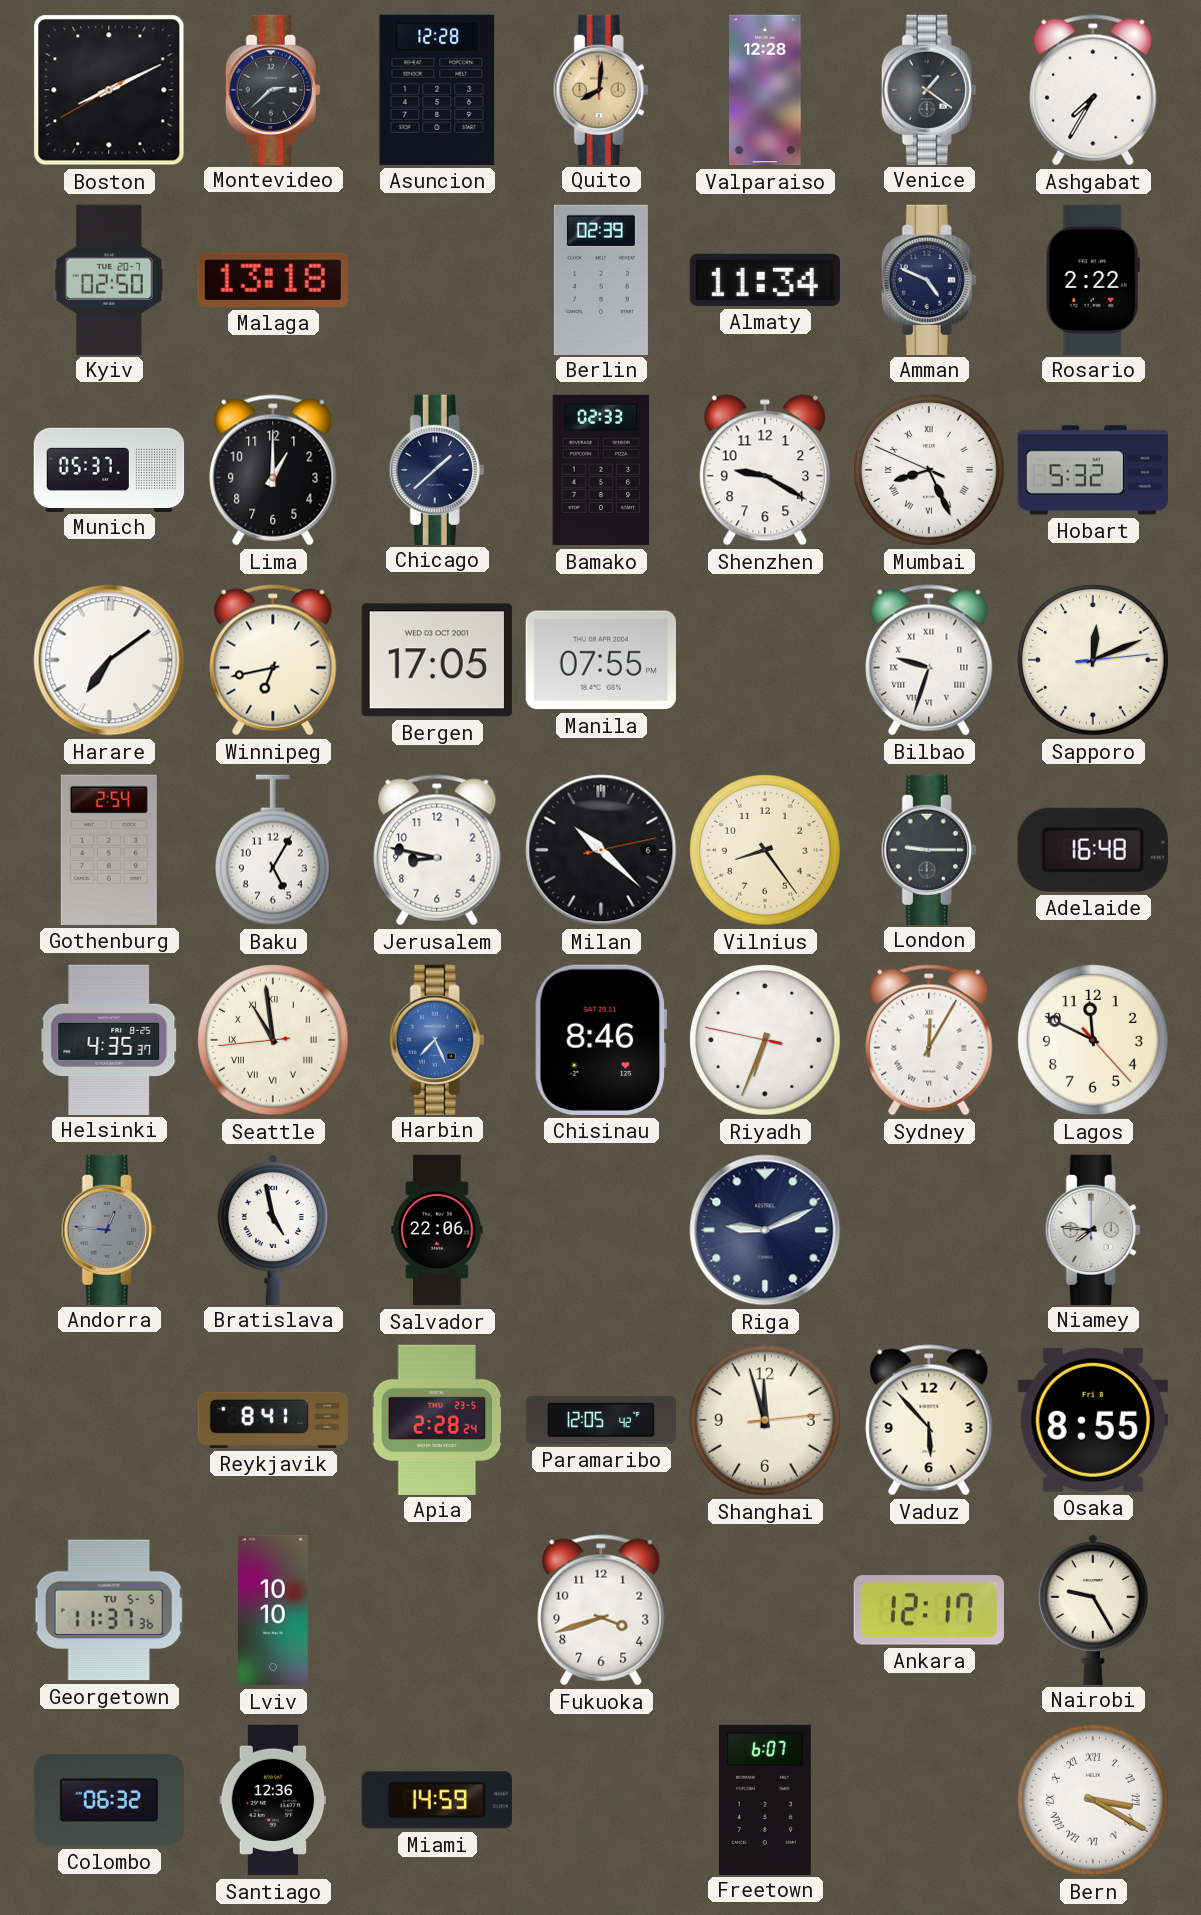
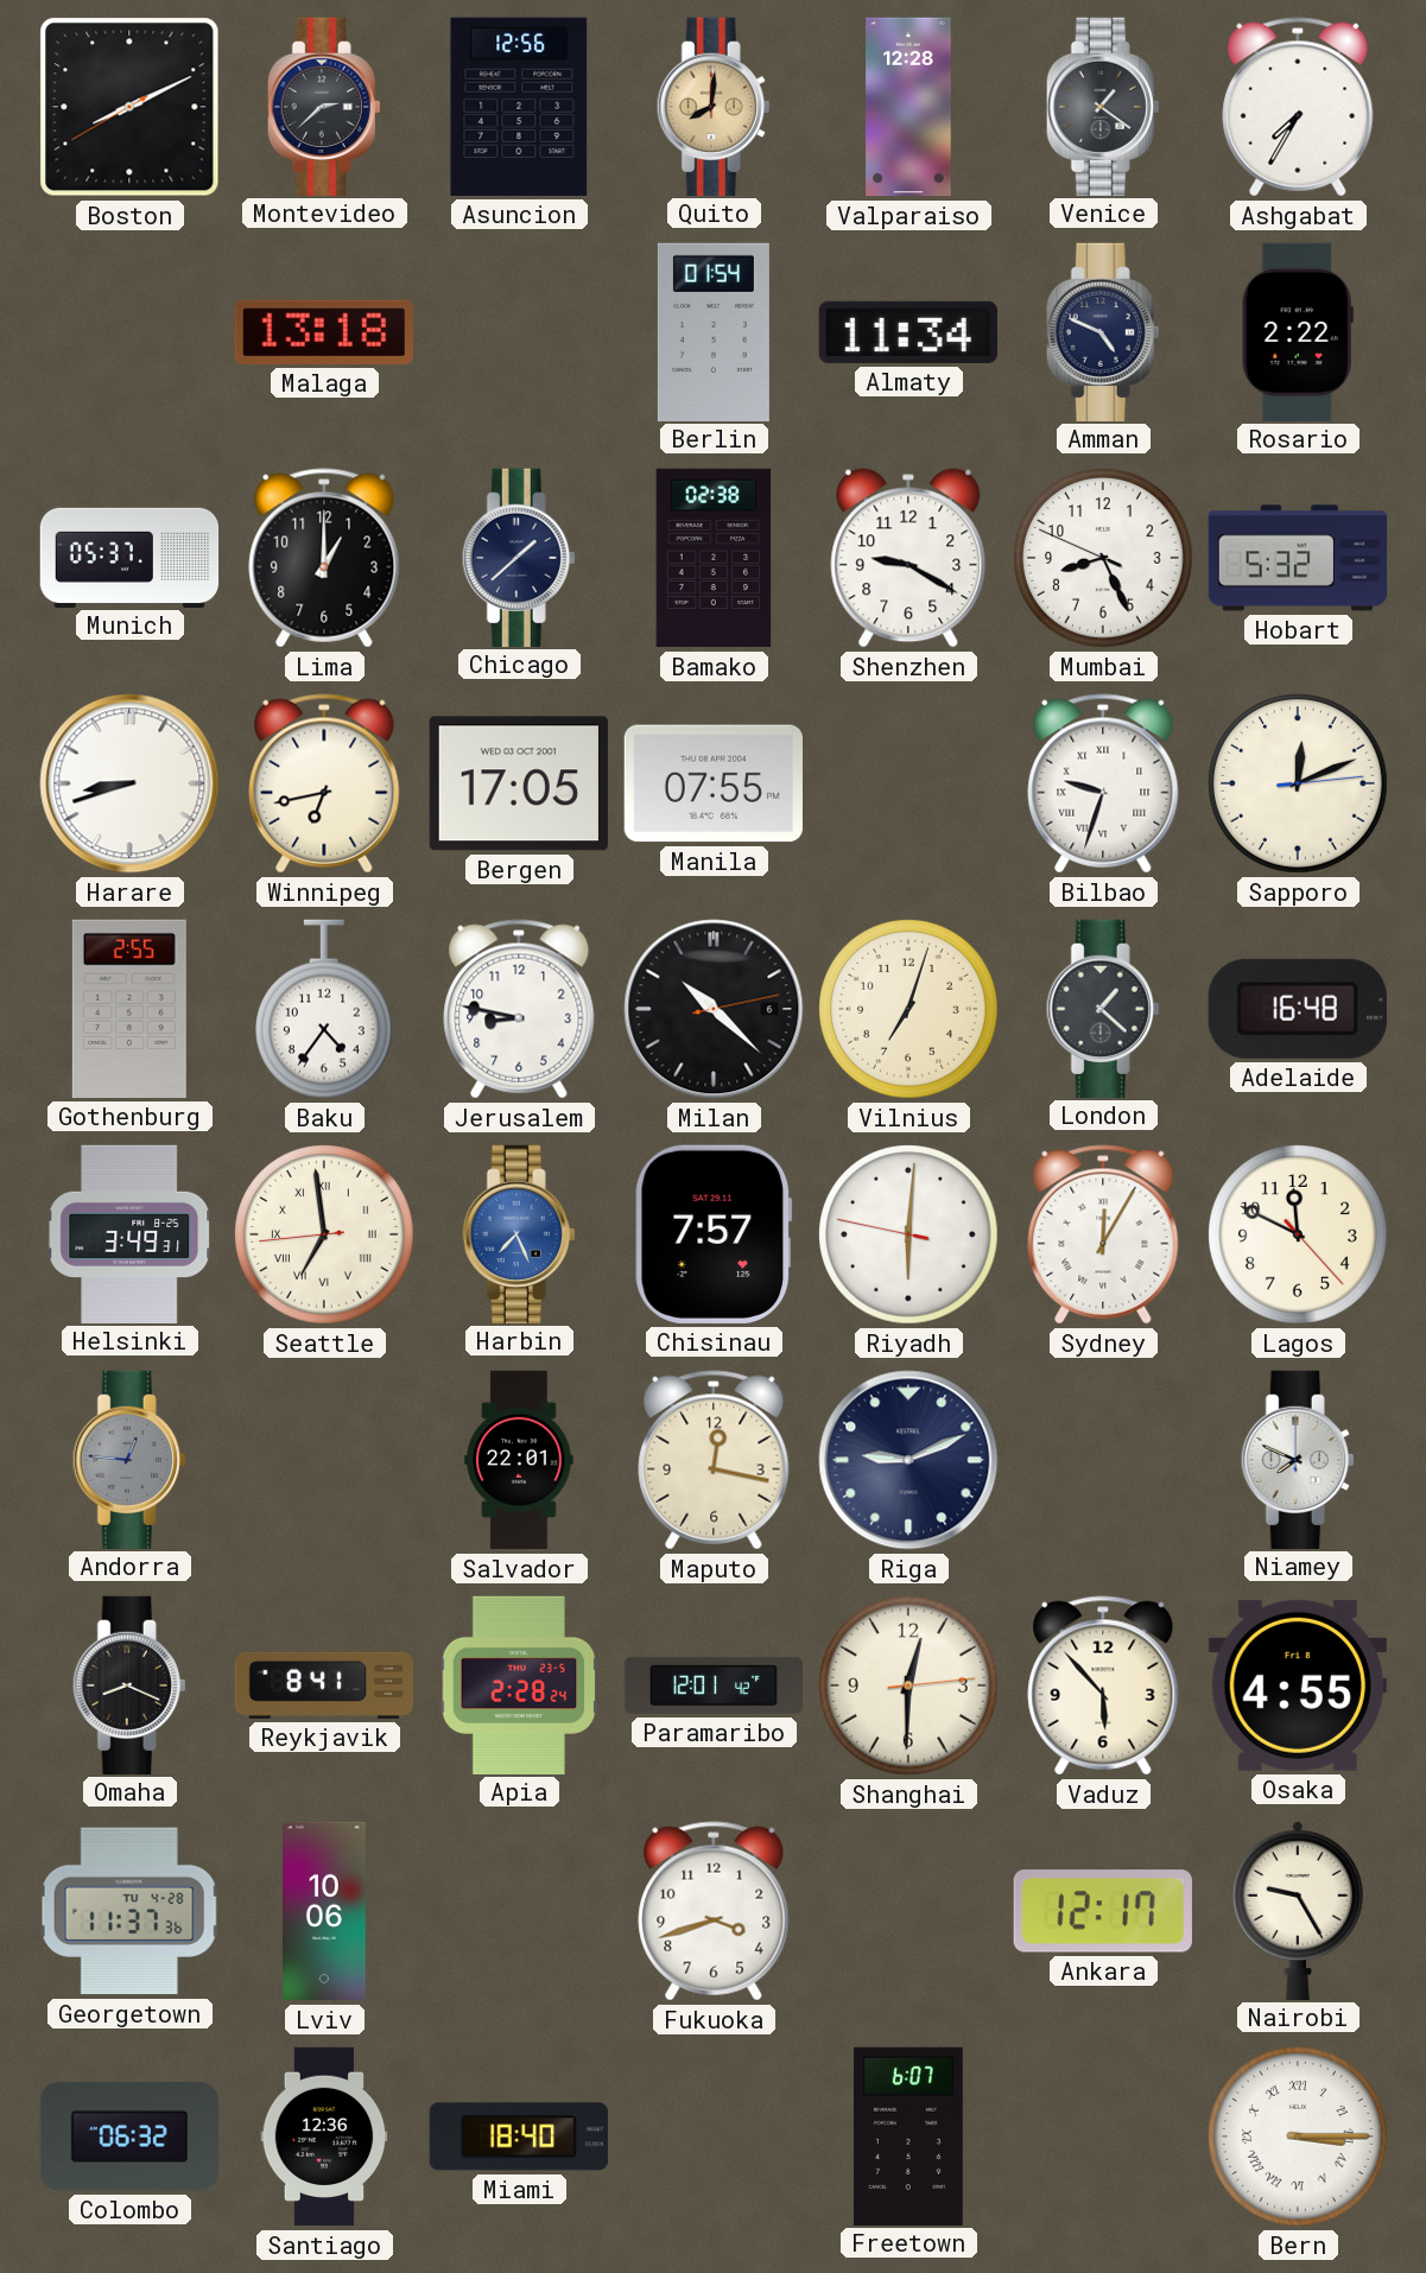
Asuncion: 12:28 -> 12:56 (519, 107)
Kyiv: 02:50 -> none (110, 279)
Berlin: 02:39 -> 01:54 (714, 331)
Bamako: 02:33 -> 02:38 (714, 558)
Mumbai numerals: Roman -> Arabic (1103, 558)
Harare: 7:09 -> 8:42 (129, 783)
Gothenburg: 2:54 -> 2:55 (129, 1009)
Baku: 5:05 -> 4:36 (324, 1009)
Vilnius: 8:24 -> 7:03 (908, 1009)
London: 9:15 -> 1:22 (1103, 1008)
Helsinki: 4:35 -> 3:49 (129, 1233)
Seattle: 10:58 -> 6:58 (324, 1234)
Chisinau: 8:46 -> 7:57 (714, 1234)
Riyadh: 6:33 -> 6:00 (908, 1234)
Bratislava: 4:58 -> none (273, 1229)
Salvador: 22:06 -> 22:01 (519, 1460)
Maputo: none -> 12:17 (714, 1460)
Niamey: 7:46 -> 7:49 (1298, 1459)
Omaha: none -> 8:19 (129, 1684)
Paramaribo: 12:05 -> 12:01 (712, 1685)
Shanghai: 11:57 -> 12:30 (908, 1685)
Osaka: 8:55 -> 4:55 (1298, 1685)
Georgetown date: TU 5-5 -> TU 4-28 (129, 1911)
Lviv: 10:10 -> 10:06 (325, 1911)
Miami: 14:59 -> 18:40 (519, 2137)
Bern: 3:20 -> 3:15 (1298, 2137)
